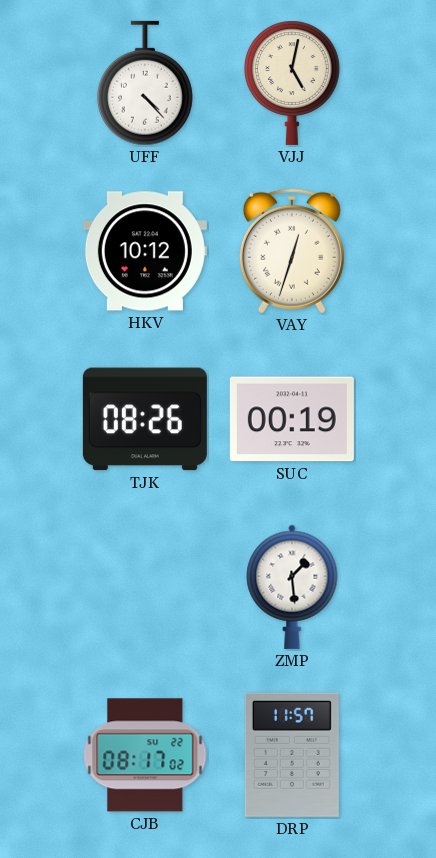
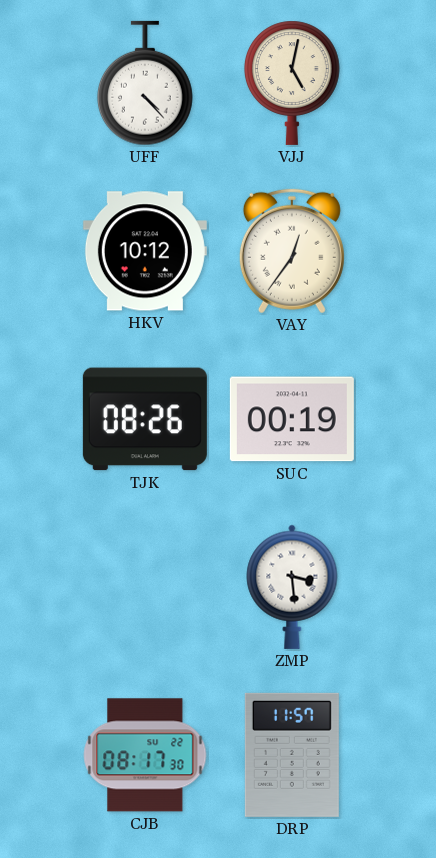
VAY: 12:33 -> 12:36 (292, 251)
ZMP: 1:29 -> 3:29 (292, 587)
CJB: 08:17:02 -> 08:17:30 (145, 755)
